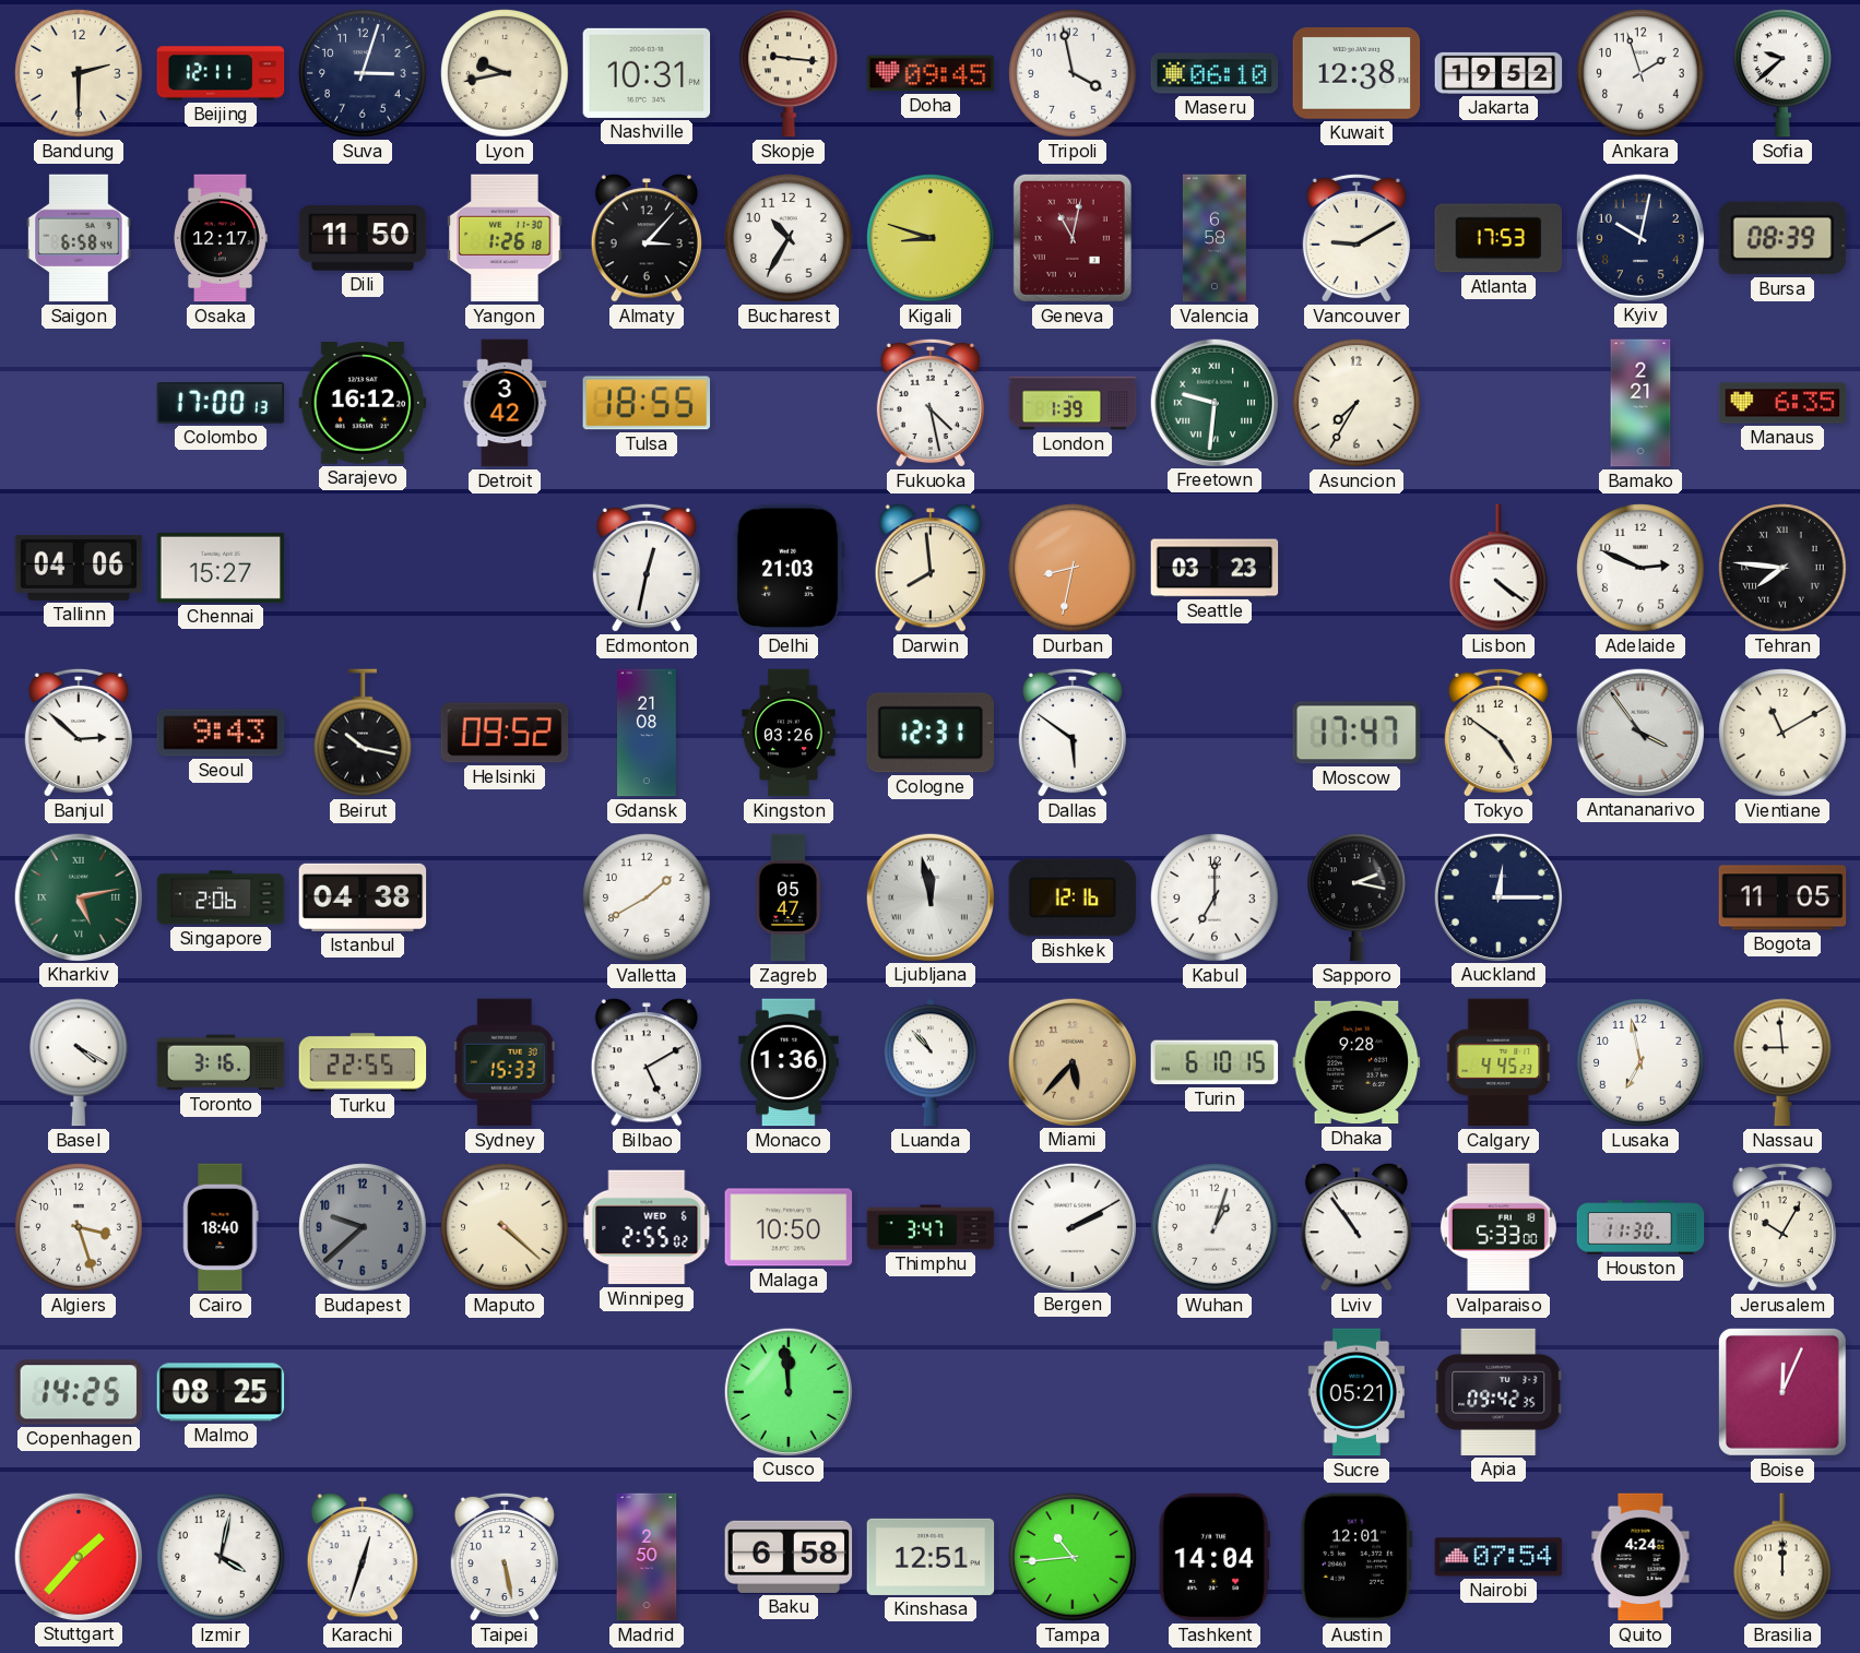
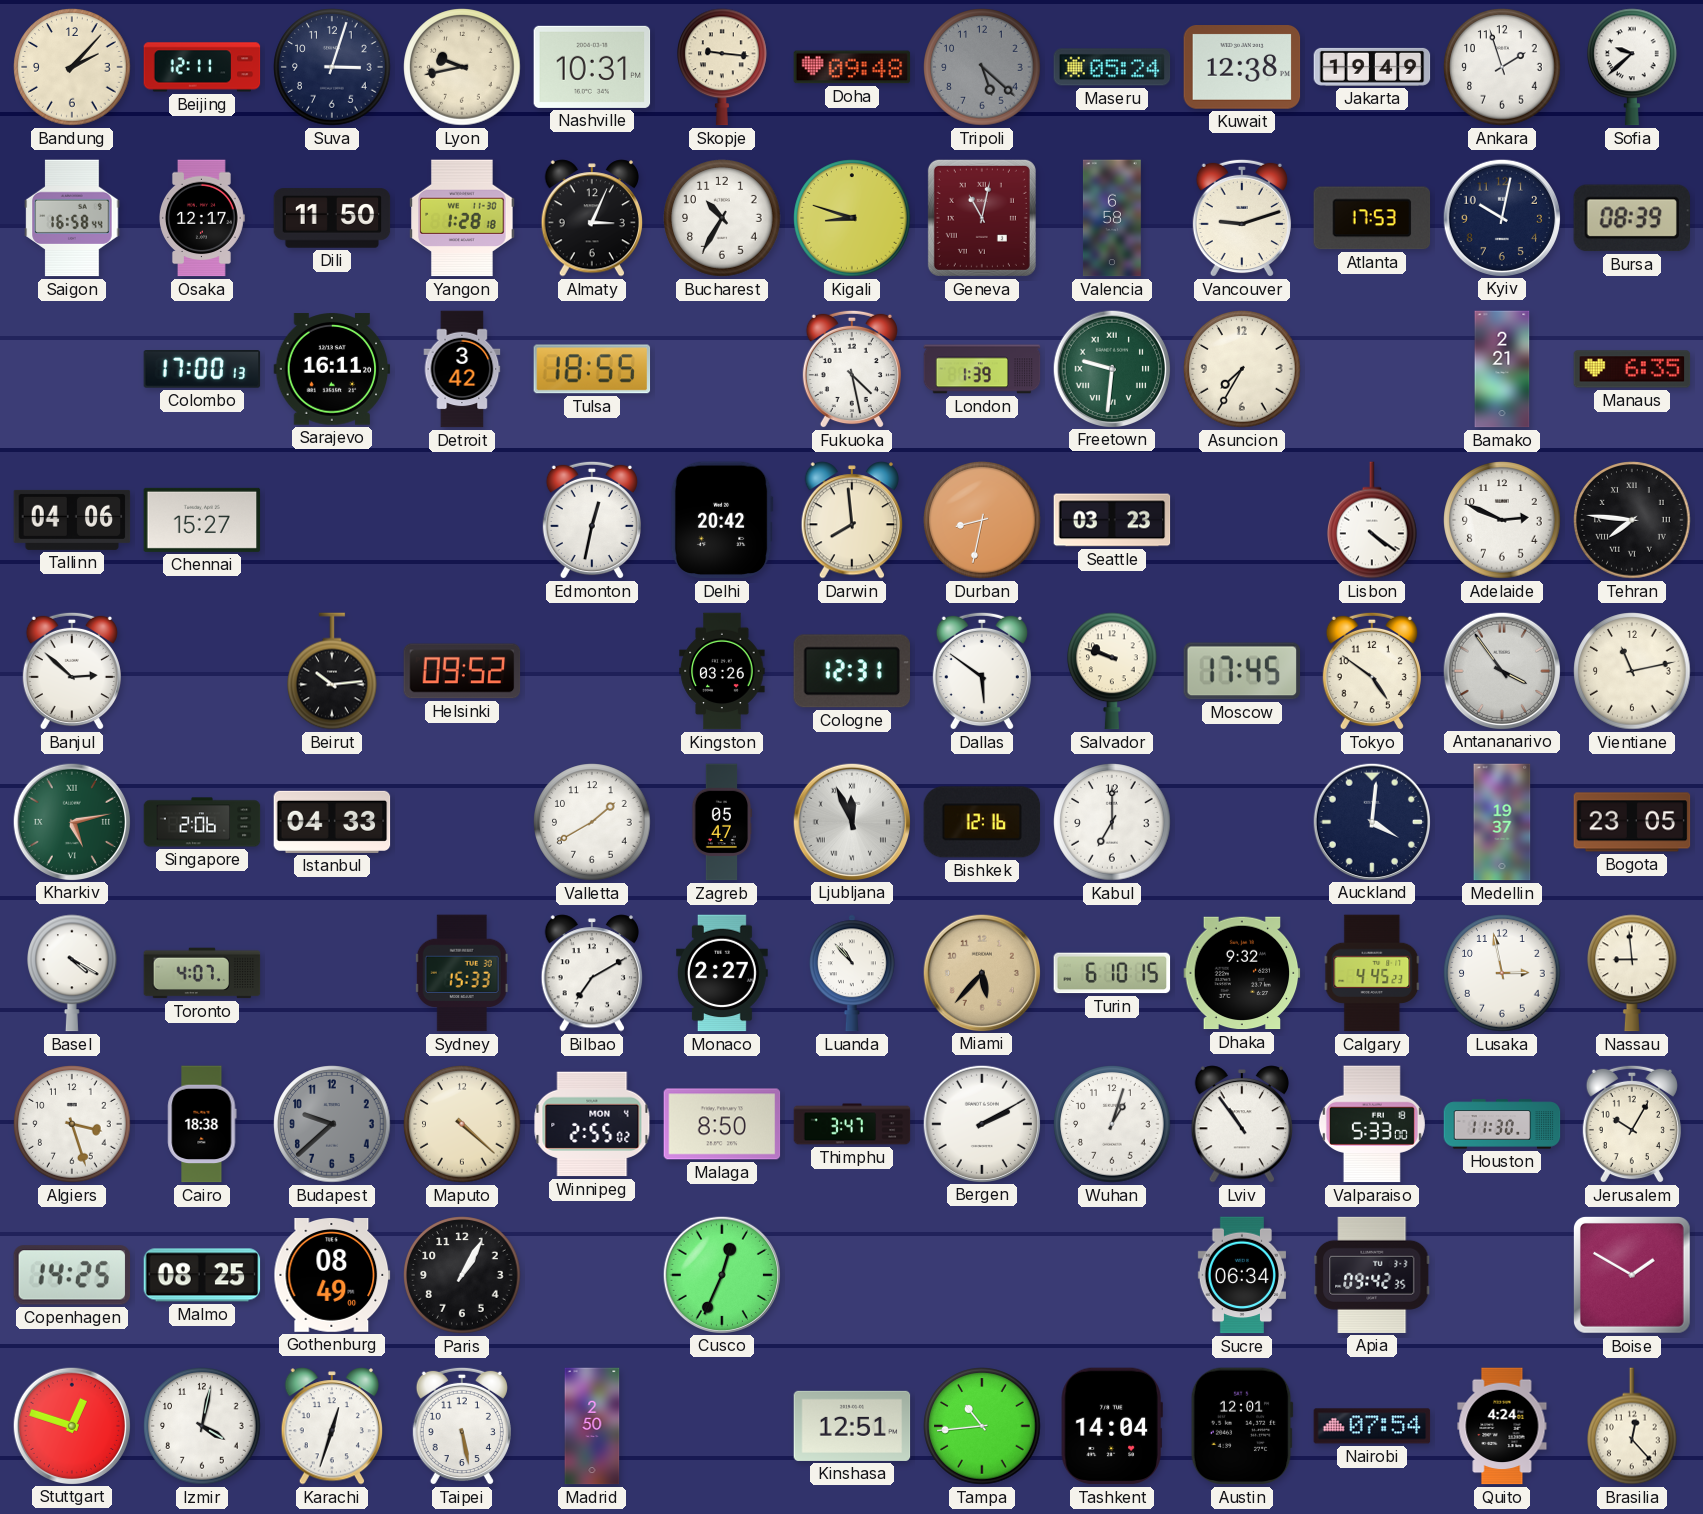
Bandung: 2:30 -> 2:07 (72, 67)
Doha: 09:45 -> 09:48 (852, 67)
Tripoli: 3:58 -> 5:22 (982, 67)
Tripoli dial: white -> grey (982, 67)
Maseru: 06:10 -> 05:24 (1112, 67)
Jakarta: 19:52 -> 19:49 (1372, 67)
Saigon: 6:58 -> 16:58 (72, 218)
Yangon: 1:26 -> 1:28 (462, 218)
Almaty: 3:07 -> 3:04 (591, 218)
Vancouver: 9:10 -> 9:12 (1242, 218)
Sarajevo: 16:12 -> 16:11 (332, 369)
Delhi: 21:03 -> 20:42 (722, 520)
Seoul: 9:43 -> none (221, 733)
Beirut: 10:17 -> 10:14 (333, 671)
Gdansk: 21:08 -> none (648, 733)
Salvador: none -> 9:48 (1113, 671)
Moscow: 17:47 -> 17:45 (1242, 671)
Vientiane: 11:10 -> 11:13 (1632, 671)
Istanbul: 04:38 -> 04:33 (332, 822)
Ljubljana: 11:58 -> 11:56 (851, 821)
Sapporo: 2:17 -> none (1358, 897)
Auckland: 12:15 -> 4:01 (1371, 821)
Medellin: none -> 19:37 (1502, 822)
Bogota: 11:05 -> 23:05 (1632, 822)
Toronto: 3:16 -> 4:07 (202, 973)
Turku: 22:55 -> none (363, 1062)
Bilbao: 5:10 -> 7:10 (591, 973)
Monaco: 1:36 -> 2:27 (723, 973)
Dhaka: 9:28 -> 9:32 (1242, 973)
Lusaka: 6:58 -> 2:58 (1502, 973)
Cairo: 18:40 -> 18:38 (202, 1124)
Winnipeg date: WED 6 -> MON 4 (592, 1124)
Malaga: 10:50 -> 8:50 (722, 1124)
Gothenburg: none -> 08:49 (332, 1276)
Paris: none -> 1:05 (462, 1275)
Cusco: 11:59 -> 12:34 (721, 1274)
Sucre: 05:21 -> 06:34 (1241, 1275)
Boise: 12:04 -> 1:50 (1632, 1275)
Stuttgart: 1:37 -> 12:48 (71, 1425)
Baku: 6:58 -> none (789, 1557)
Brasilia: 12:00 -> 12:23 (1633, 1426)
